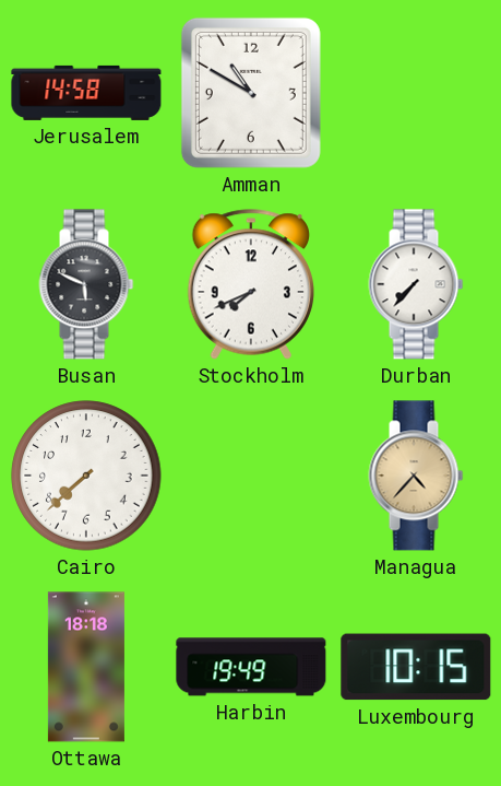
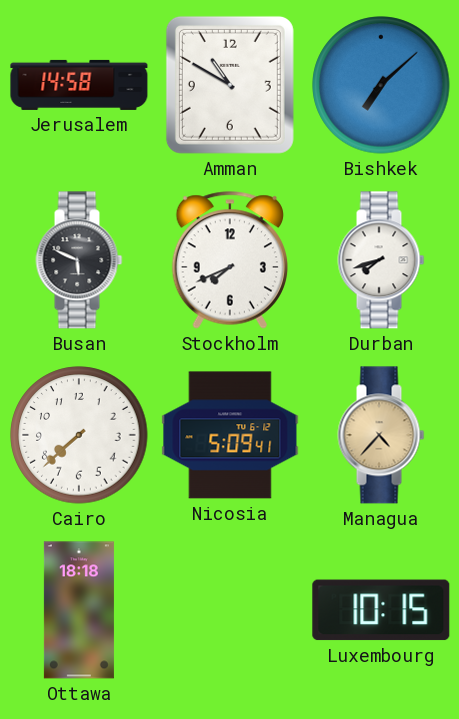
Bishkek: none -> 7:08 (381, 85)
Durban: 7:37 -> 7:42 (381, 260)
Nicosia: none -> 5:09 (230, 435)
Harbin: 19:49 -> none (251, 667)
